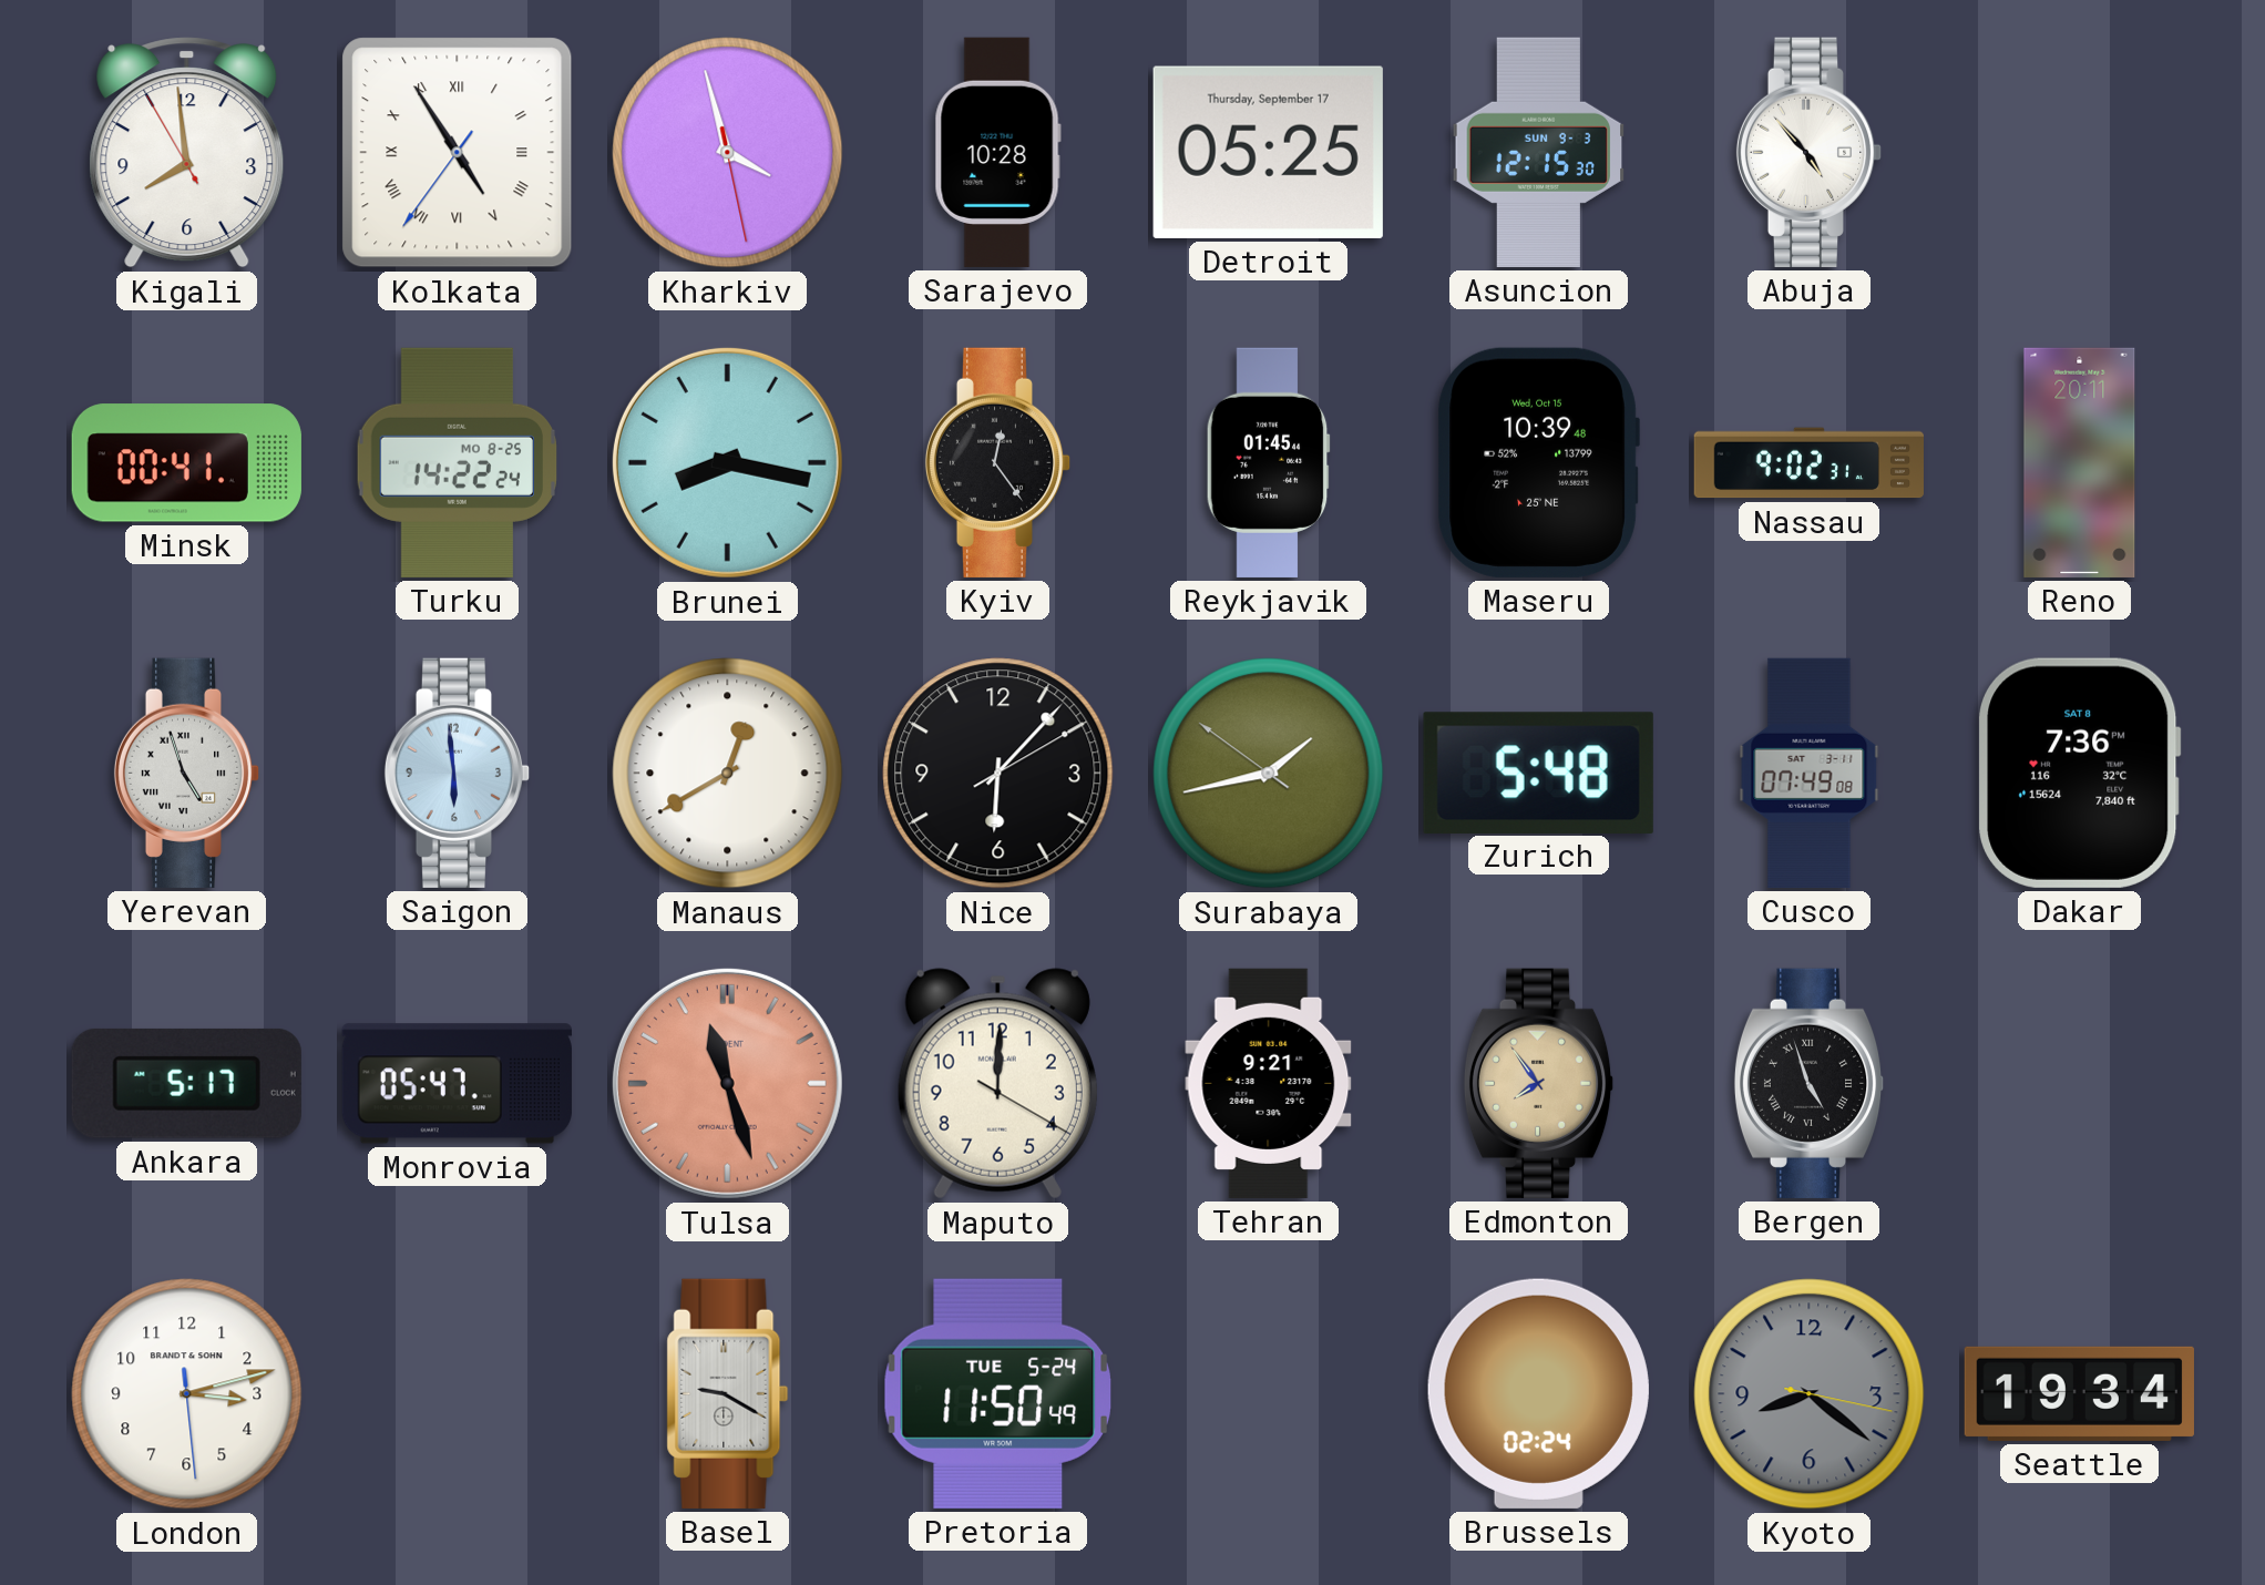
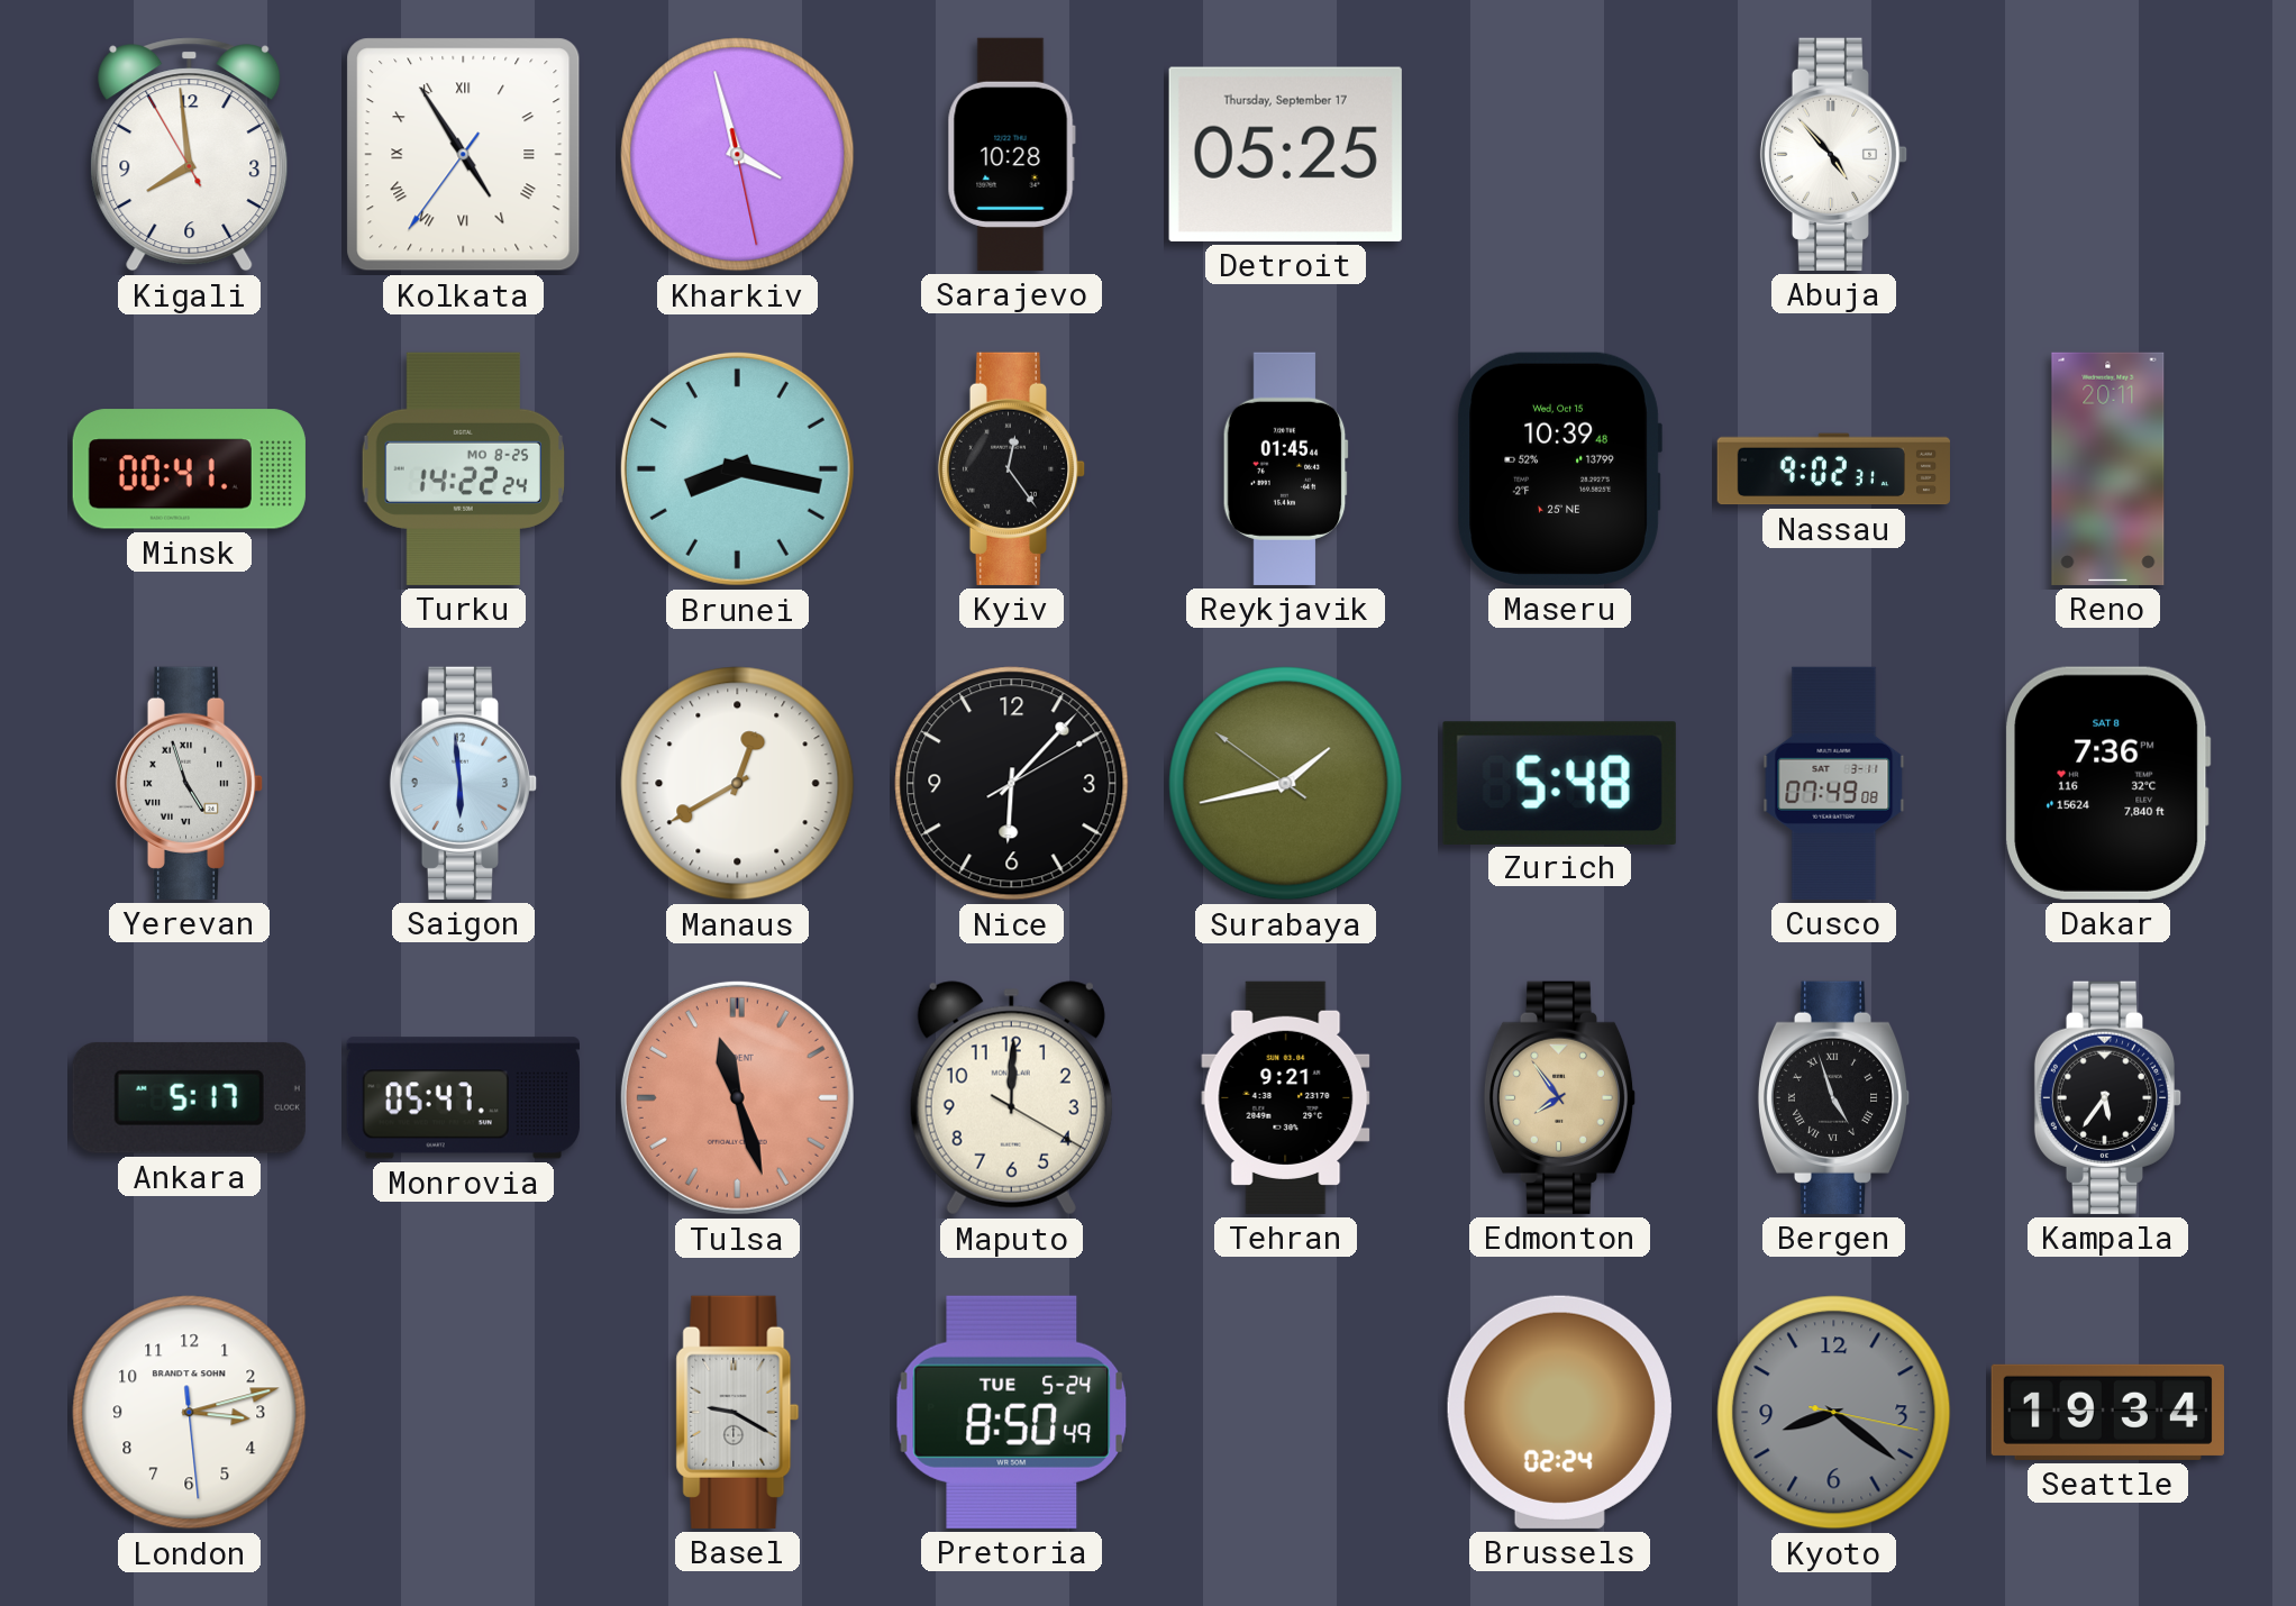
Asuncion: 12:15 -> none (1539, 152)
Kampala: none -> 5:36 (2108, 1097)
Pretoria: 11:50 -> 8:50 (1011, 1412)
